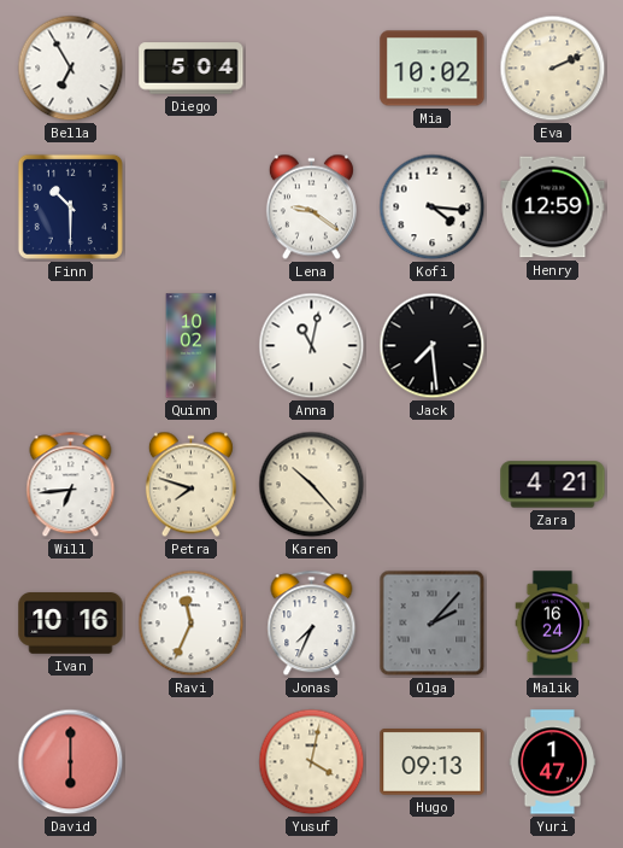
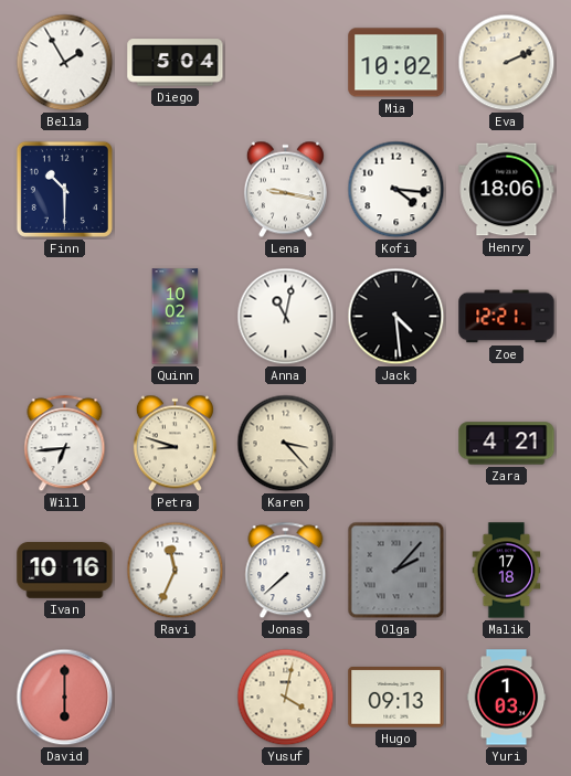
Bella: 6:55 -> 1:55 (65, 63)
Lena: 9:21 -> 9:17 (285, 190)
Henry: 12:59 -> 18:06 (507, 190)
Jack: 7:29 -> 4:29 (396, 317)
Zoe: none -> 12:21 (507, 317)
Petra: 7:48 -> 8:48 (175, 444)
Karen: 10:23 -> 3:23 (286, 444)
Jonas: 7:34 -> 7:38 (286, 571)
Malik: 16:24 -> 17:18 (507, 571)
Yuri: 1:47 -> 1:03 (507, 698)
